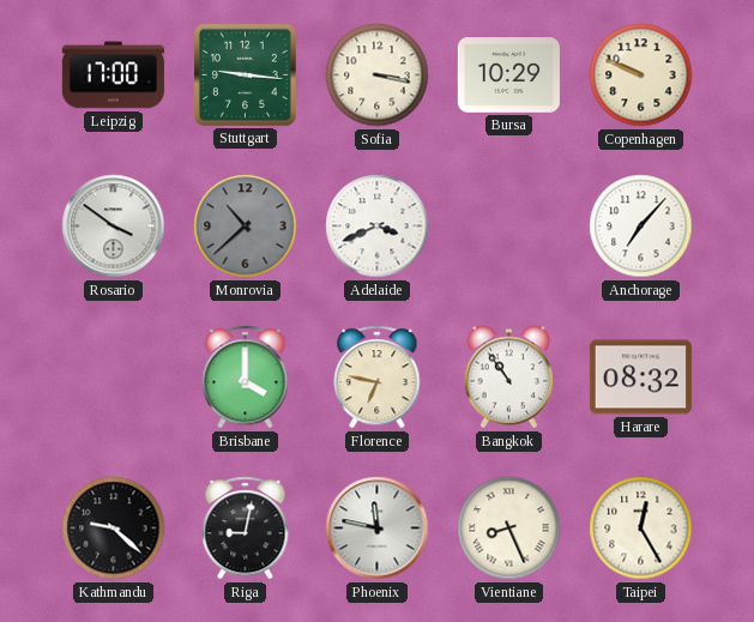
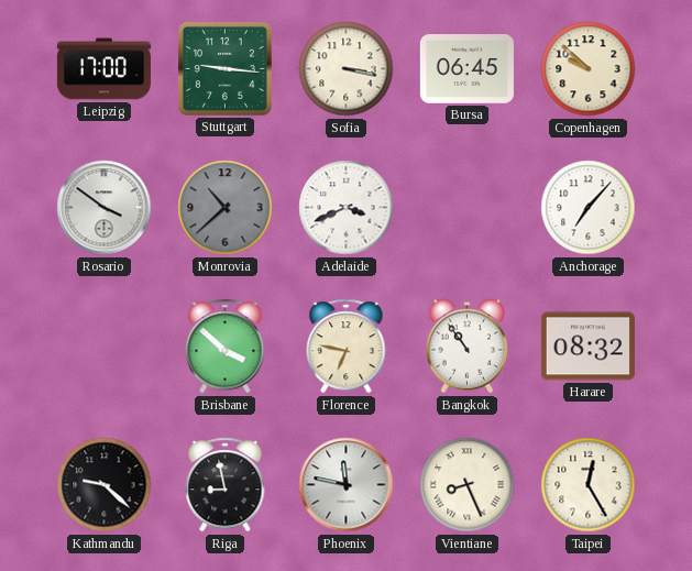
Bursa: 10:29 -> 06:45 (466, 69)
Copenhagen: 9:49 -> 9:52 (589, 69)
Brisbane: 4:00 -> 3:52 (226, 347)
Riga: 9:02 -> 8:58 (226, 485)
